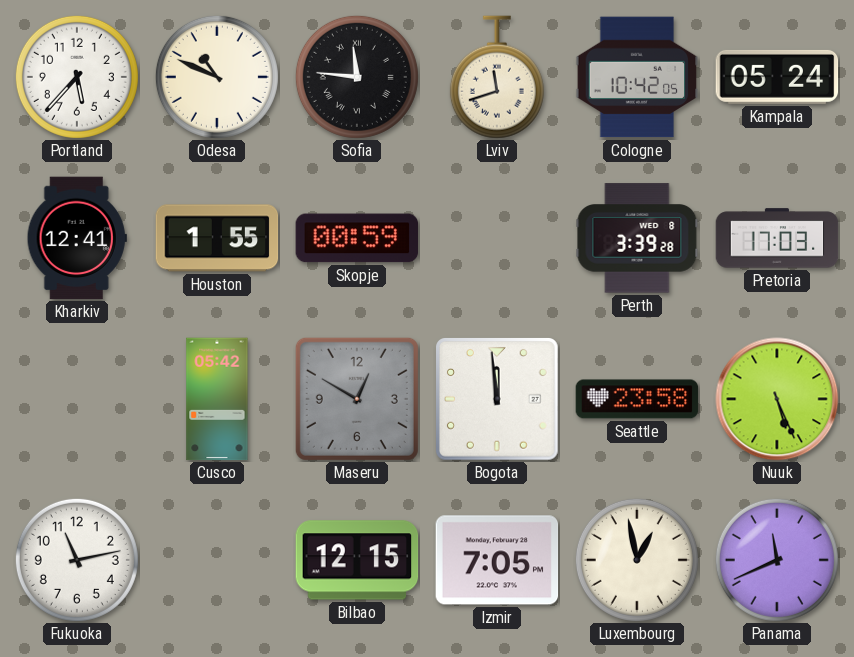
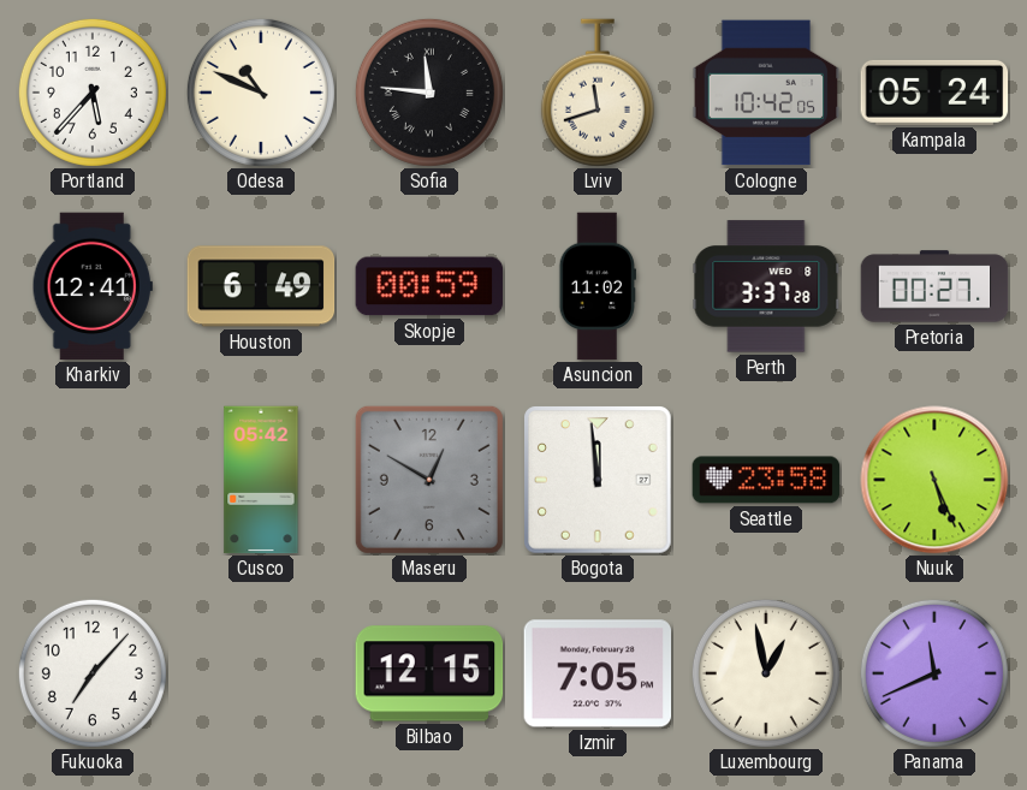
Houston: 1:55 -> 6:49 (261, 286)
Asuncion: none -> 11:02 (596, 286)
Perth: 3:39 -> 3:37 (766, 286)
Pretoria: 17:03 -> 00:27 (934, 286)
Fukuoka: 11:13 -> 7:07 (93, 673)
